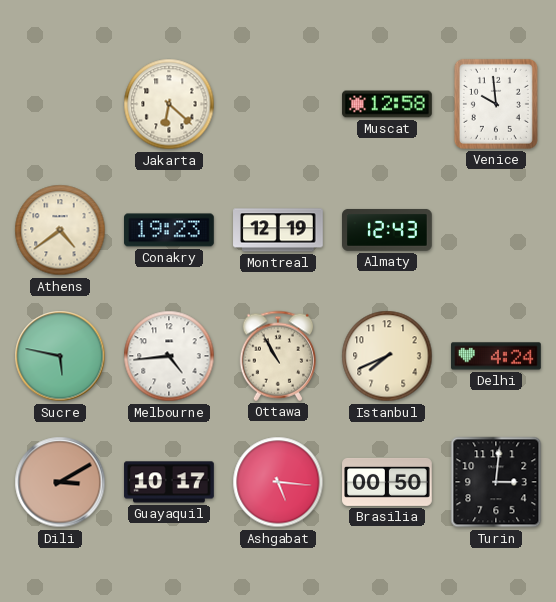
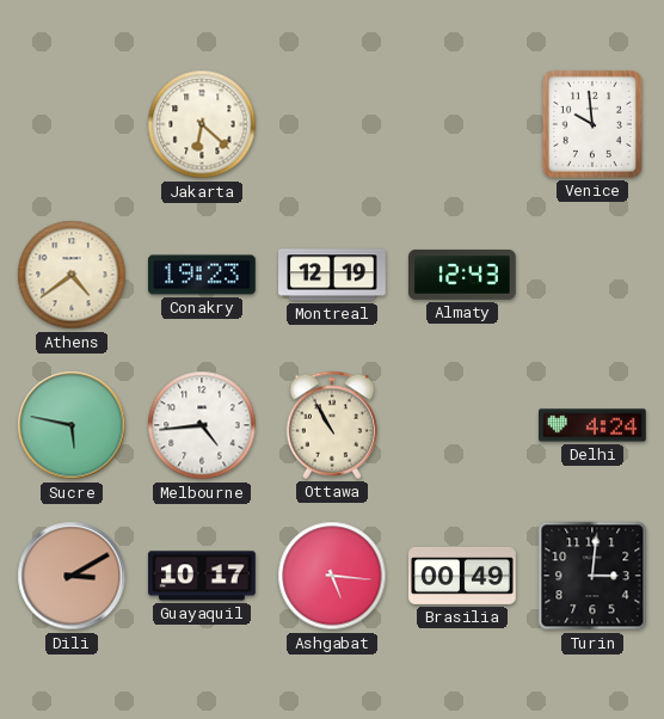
Muscat: 12:58 -> none (387, 104)
Istanbul: 7:41 -> none (387, 356)
Brasilia: 00:50 -> 00:49 (462, 576)
